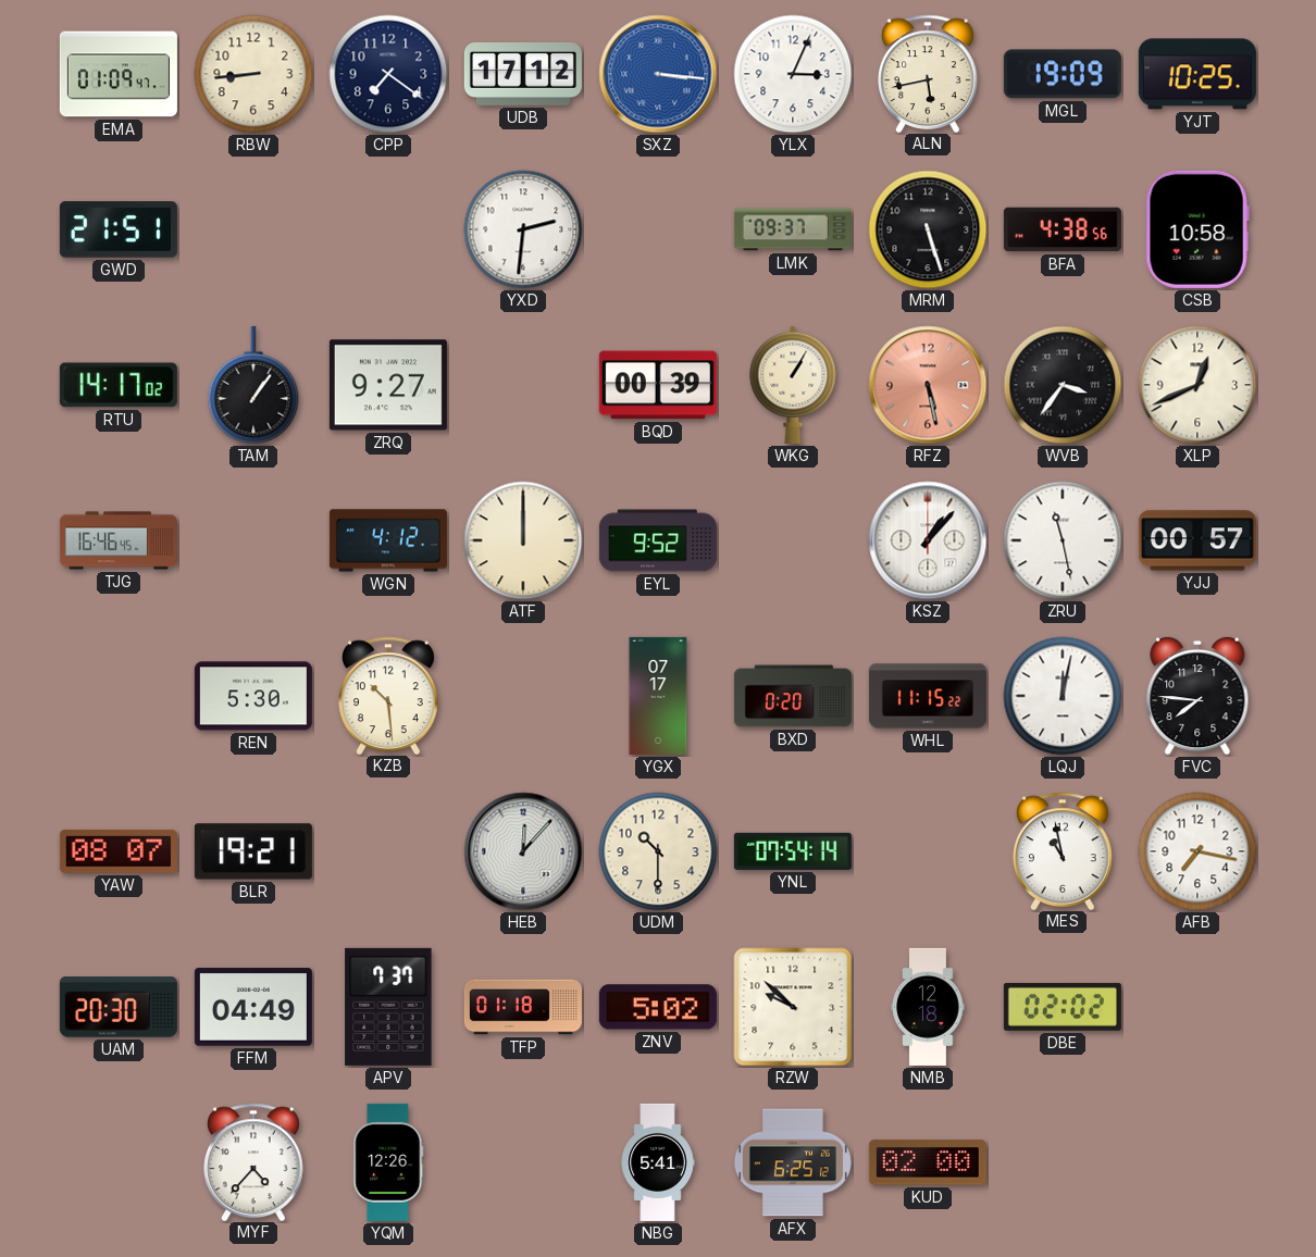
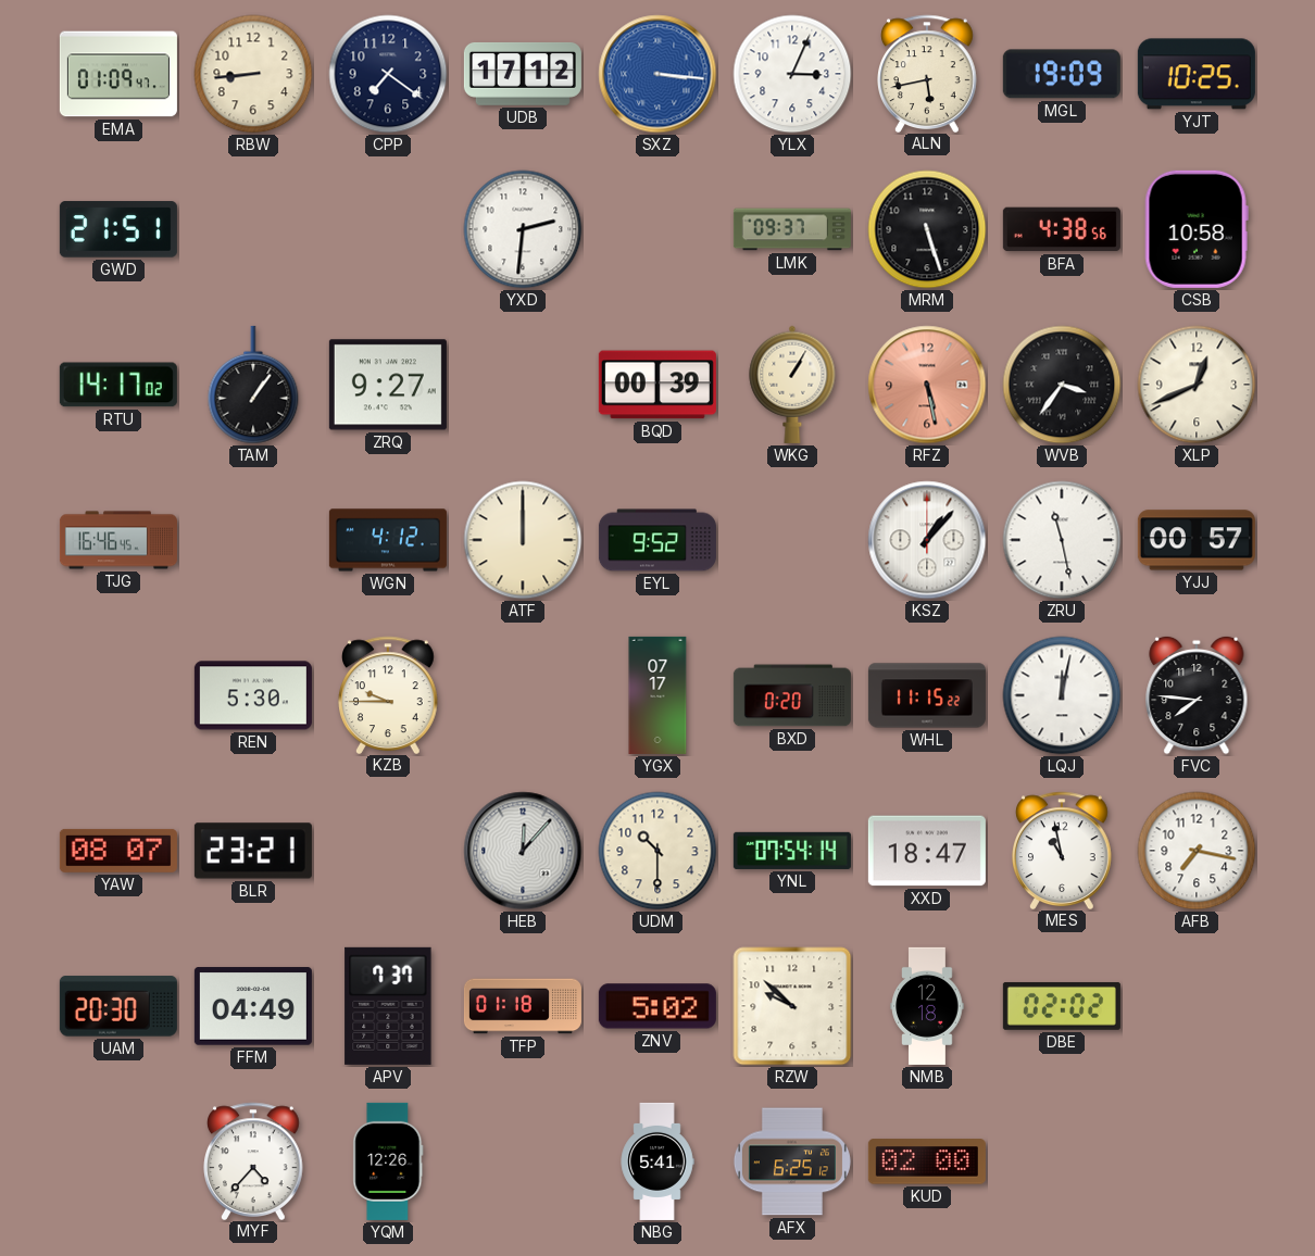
KZB: 10:29 -> 9:45 (389, 694)
BLR: 19:21 -> 23:21 (253, 851)
XXD: none -> 18:47 (927, 851)
